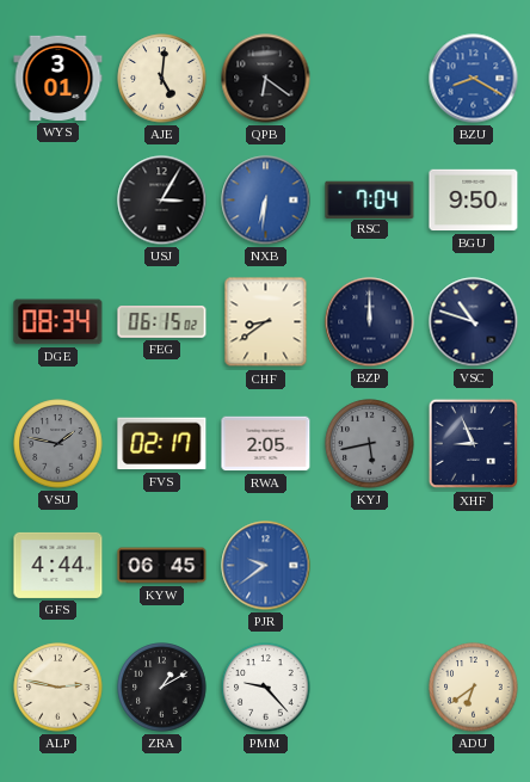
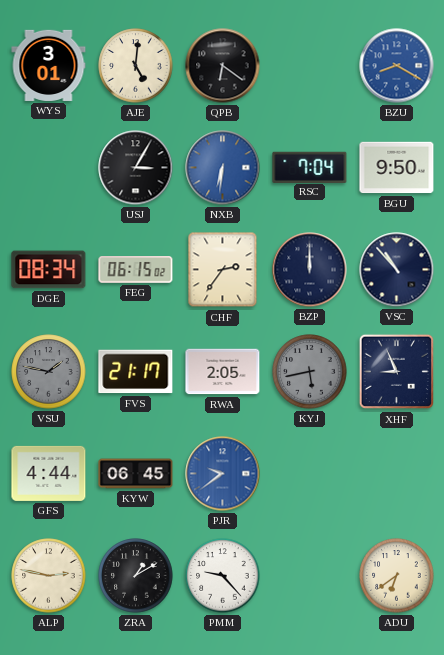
CHF: 8:39 -> 2:36 (223, 270)
VSC: 10:48 -> 10:53 (397, 270)
FVS: 02:17 -> 21:17 (136, 372)
